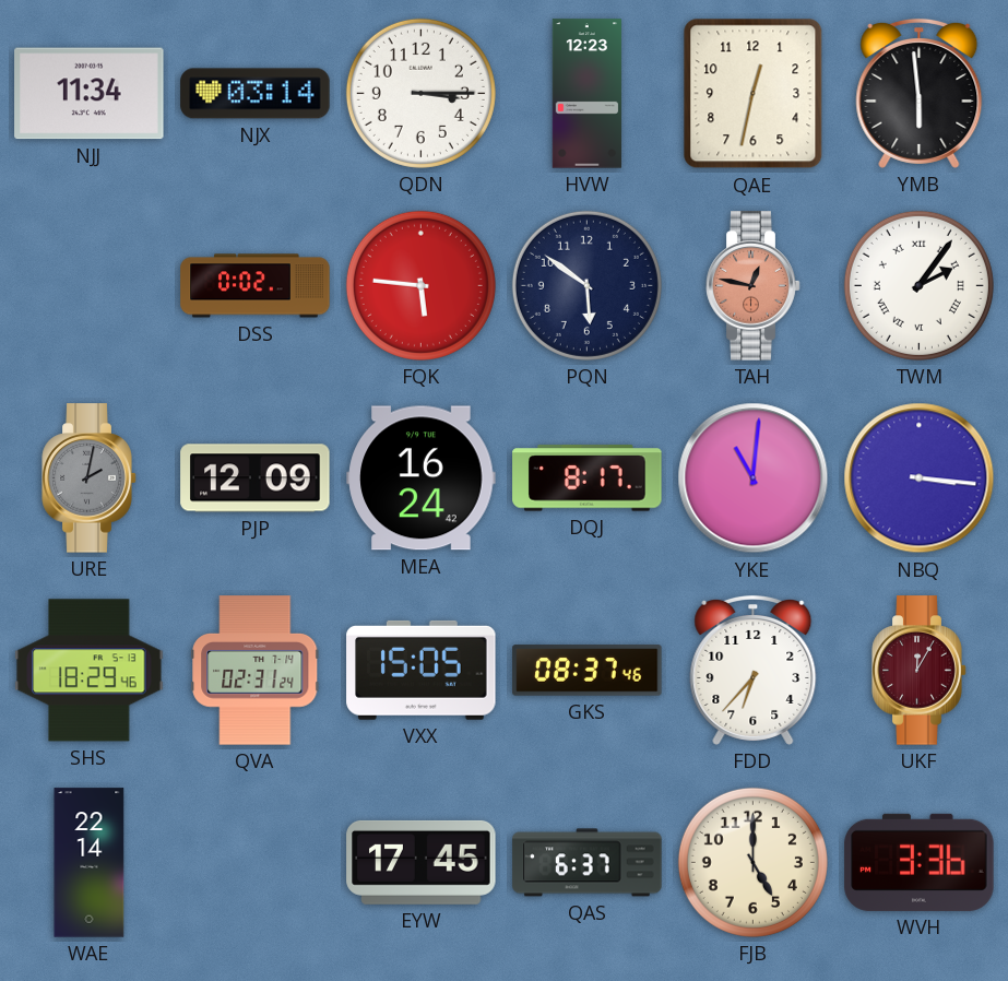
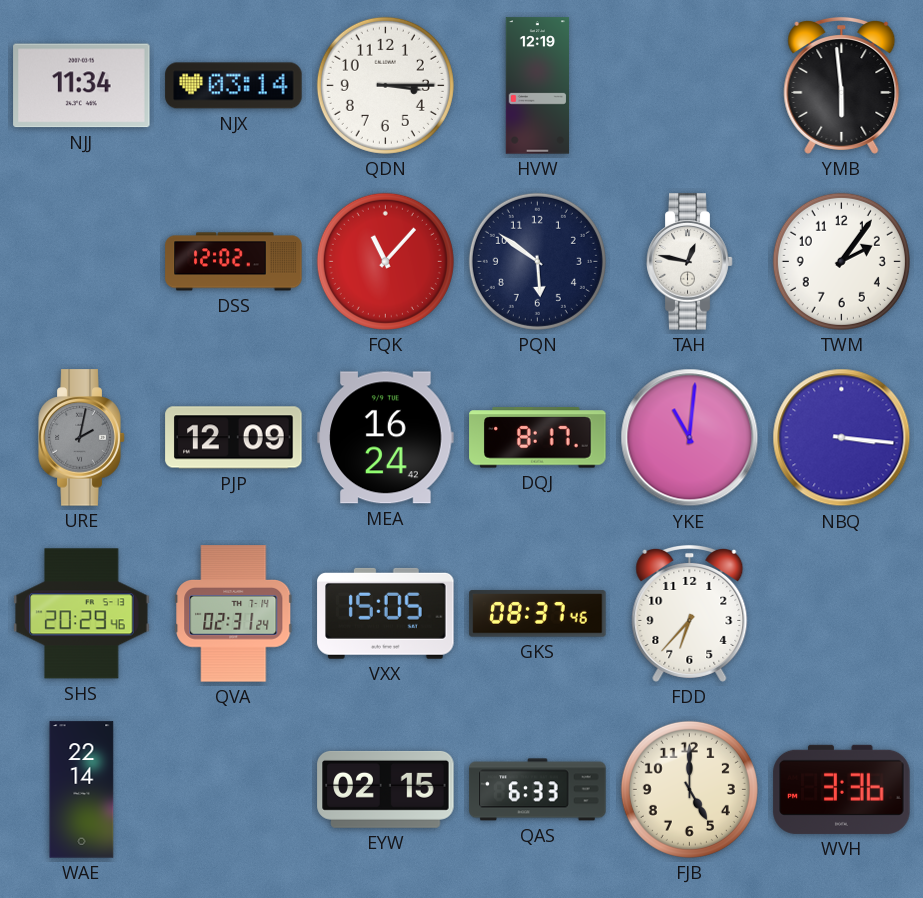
HVW: 12:23 -> 12:19 (537, 86)
QAE: 12:32 -> none (754, 94)
DSS: 0:02 -> 12:02 (234, 262)
FQK: 5:46 -> 11:07 (385, 261)
TAH dial: salmon -> white (690, 262)
TWM numerals: Roman -> Arabic (841, 261)
SHS: 18:29 -> 20:29 (82, 614)
UKF: 12:05 -> none (920, 671)
EYW: 17:45 -> 02:15 (386, 789)
QAS: 6:37 -> 6:33 (538, 790)
